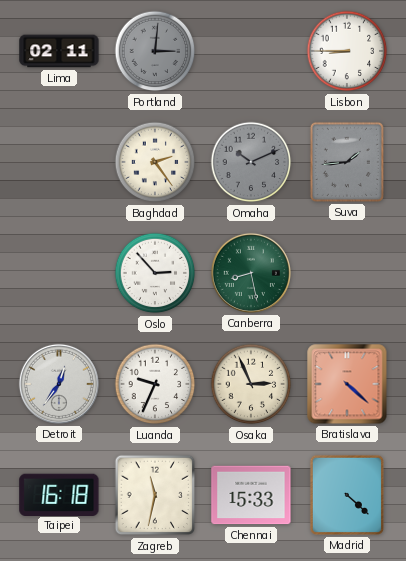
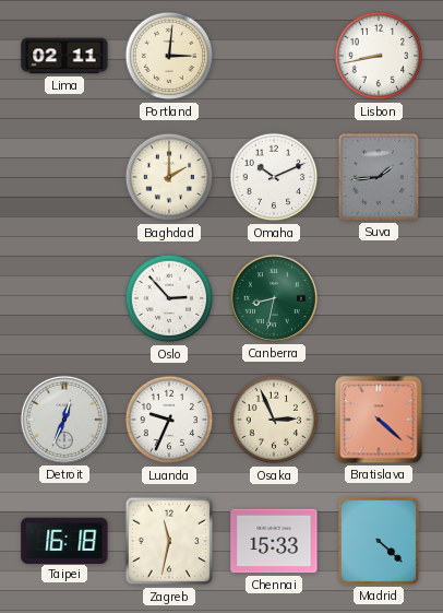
Portland dial: grey -> cream (169, 56)
Lisbon: 8:45 -> 8:43 (379, 56)
Baghdad: 2:24 -> 2:00 (169, 177)
Omaha dial: grey -> white (274, 177)
Canberra: 8:28 -> 8:32 (274, 298)
Detroit: 12:36 -> 12:34 (64, 420)
